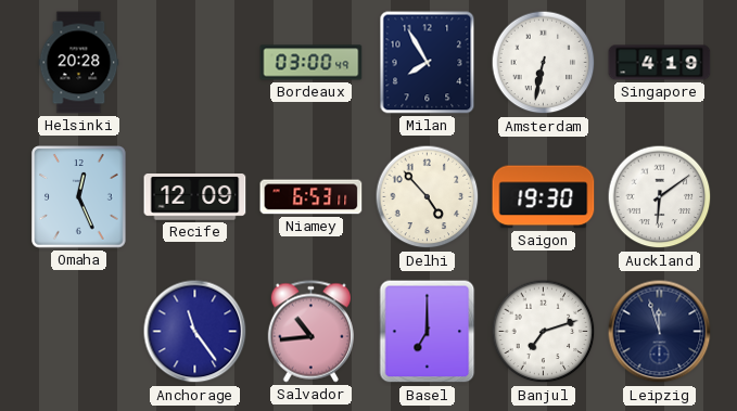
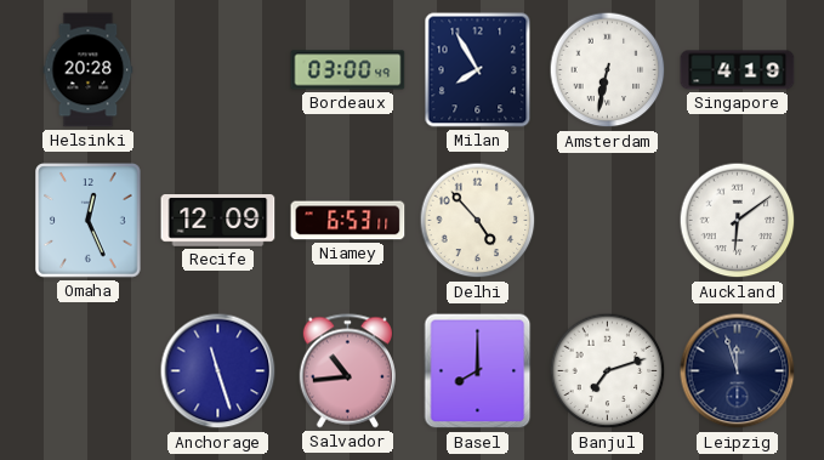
Saigon: 19:30 -> none (544, 197)
Anchorage: 11:24 -> 11:27 (218, 371)
Basel: 7:00 -> 8:00 (478, 371)
